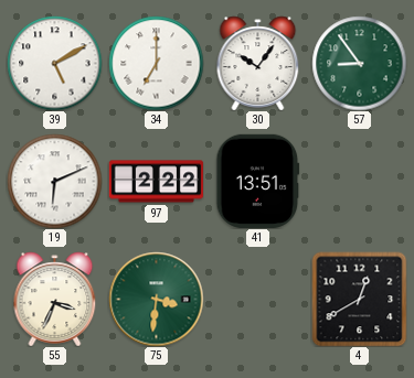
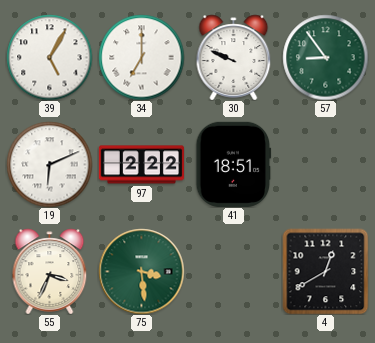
39: 5:10 -> 5:05 (49, 57)
30: 10:06 -> 9:49 (234, 57)
41: 13:51 -> 18:51 (234, 164)
75: 3:31 -> 3:29 (141, 271)
